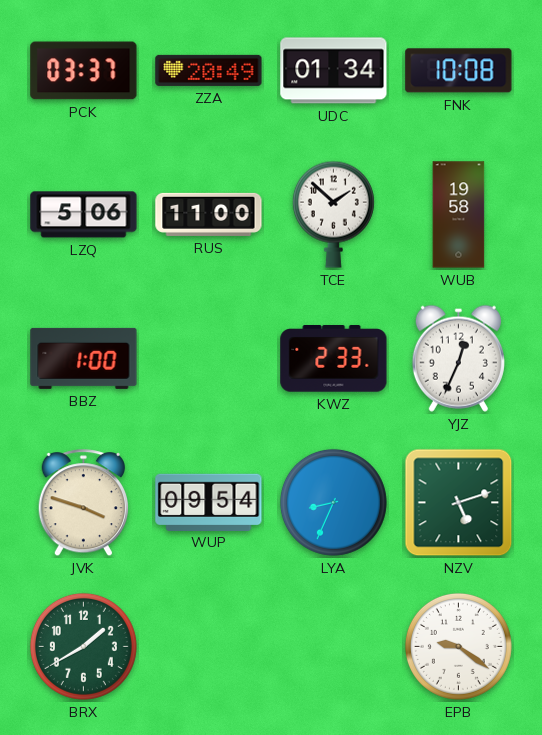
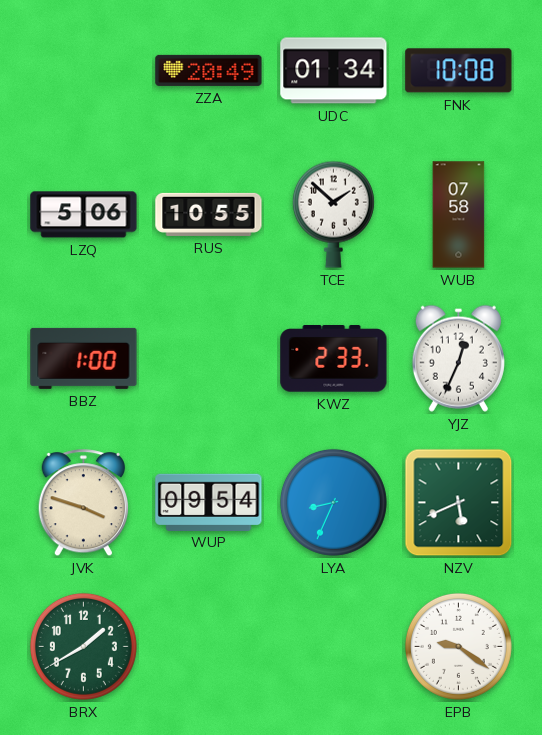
PCK: 03:37 -> none (84, 71)
RUS: 11:00 -> 10:55 (209, 214)
WUB: 19:58 -> 07:58 (459, 215)
NZV: 5:12 -> 5:41 (459, 503)
